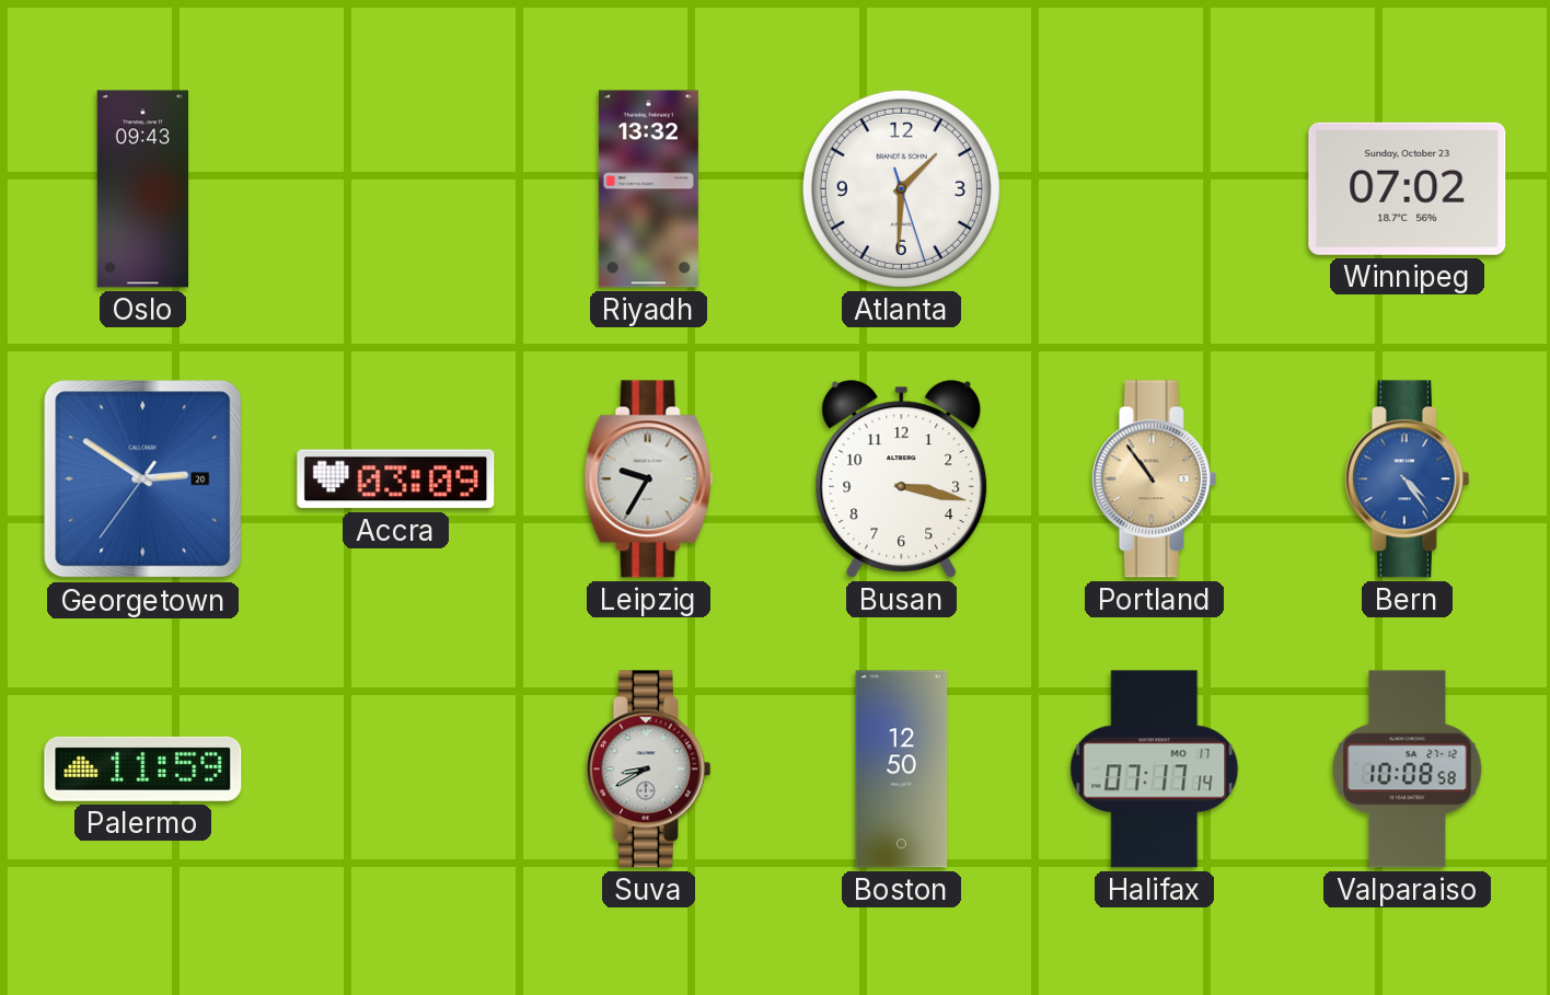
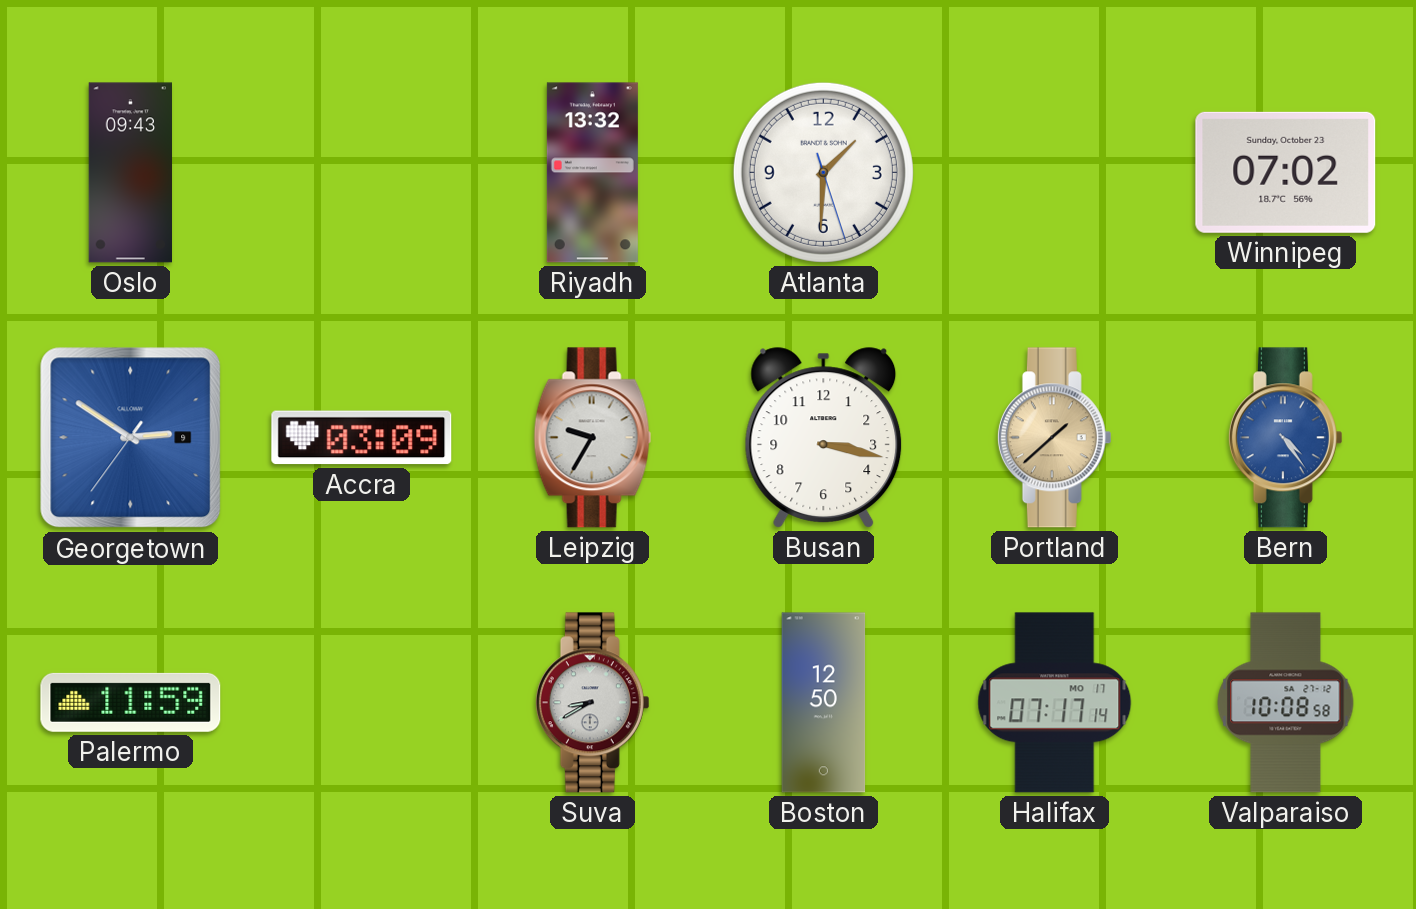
Georgetown date: 20 -> 9 (131, 438)
Portland: 10:54 -> 1:38 (1054, 438)
